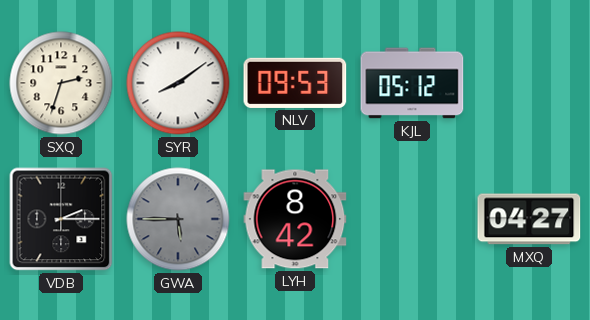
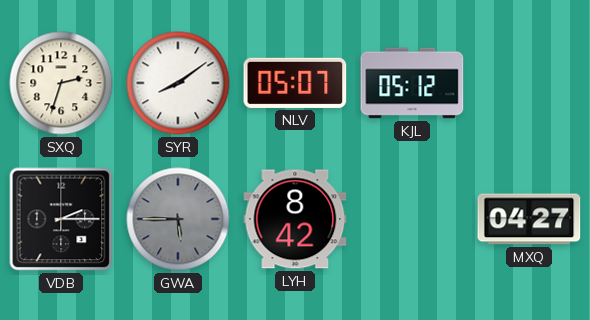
NLV: 09:53 -> 05:07 (295, 83)
